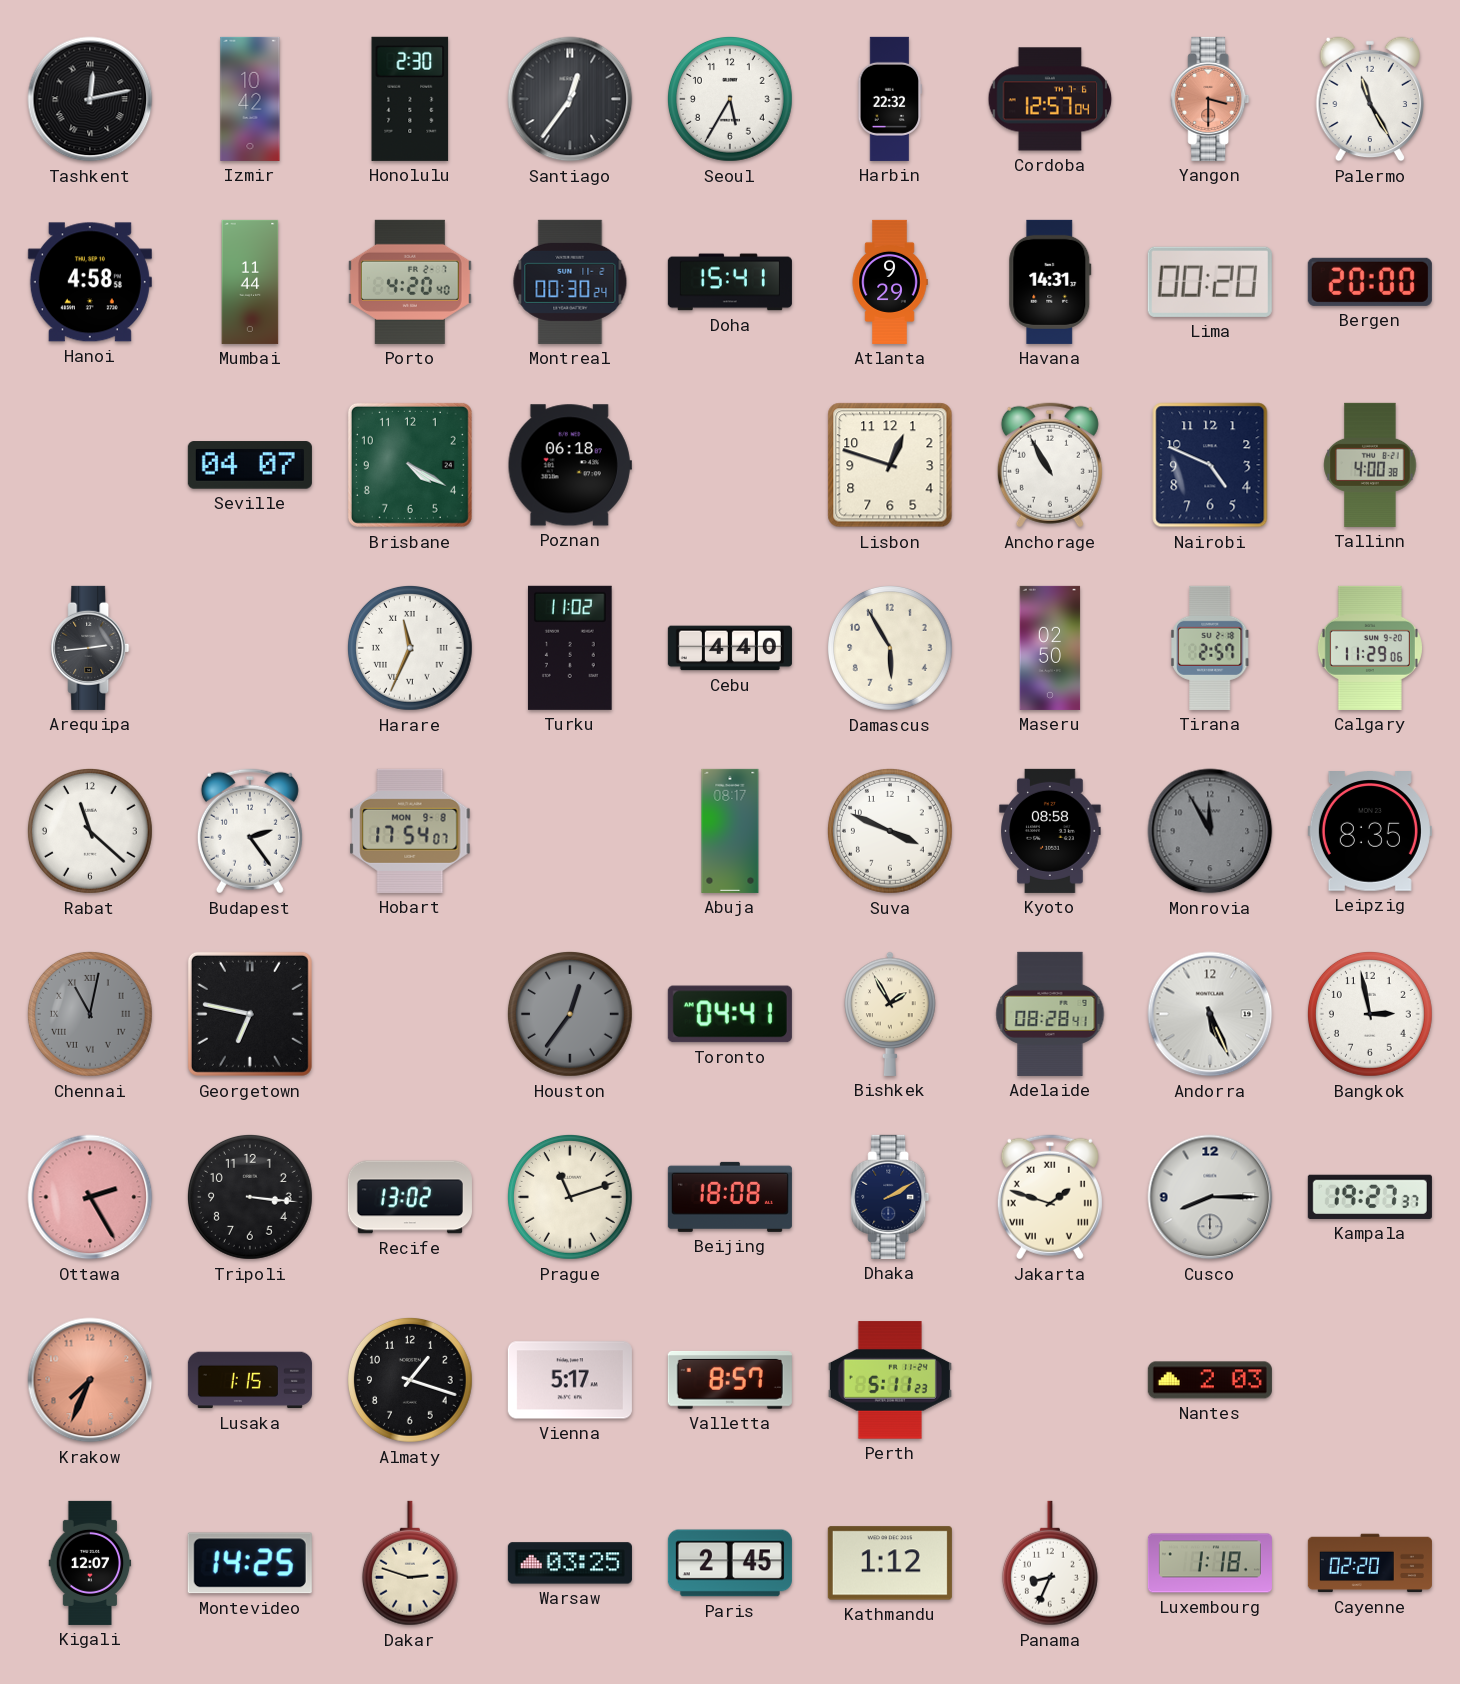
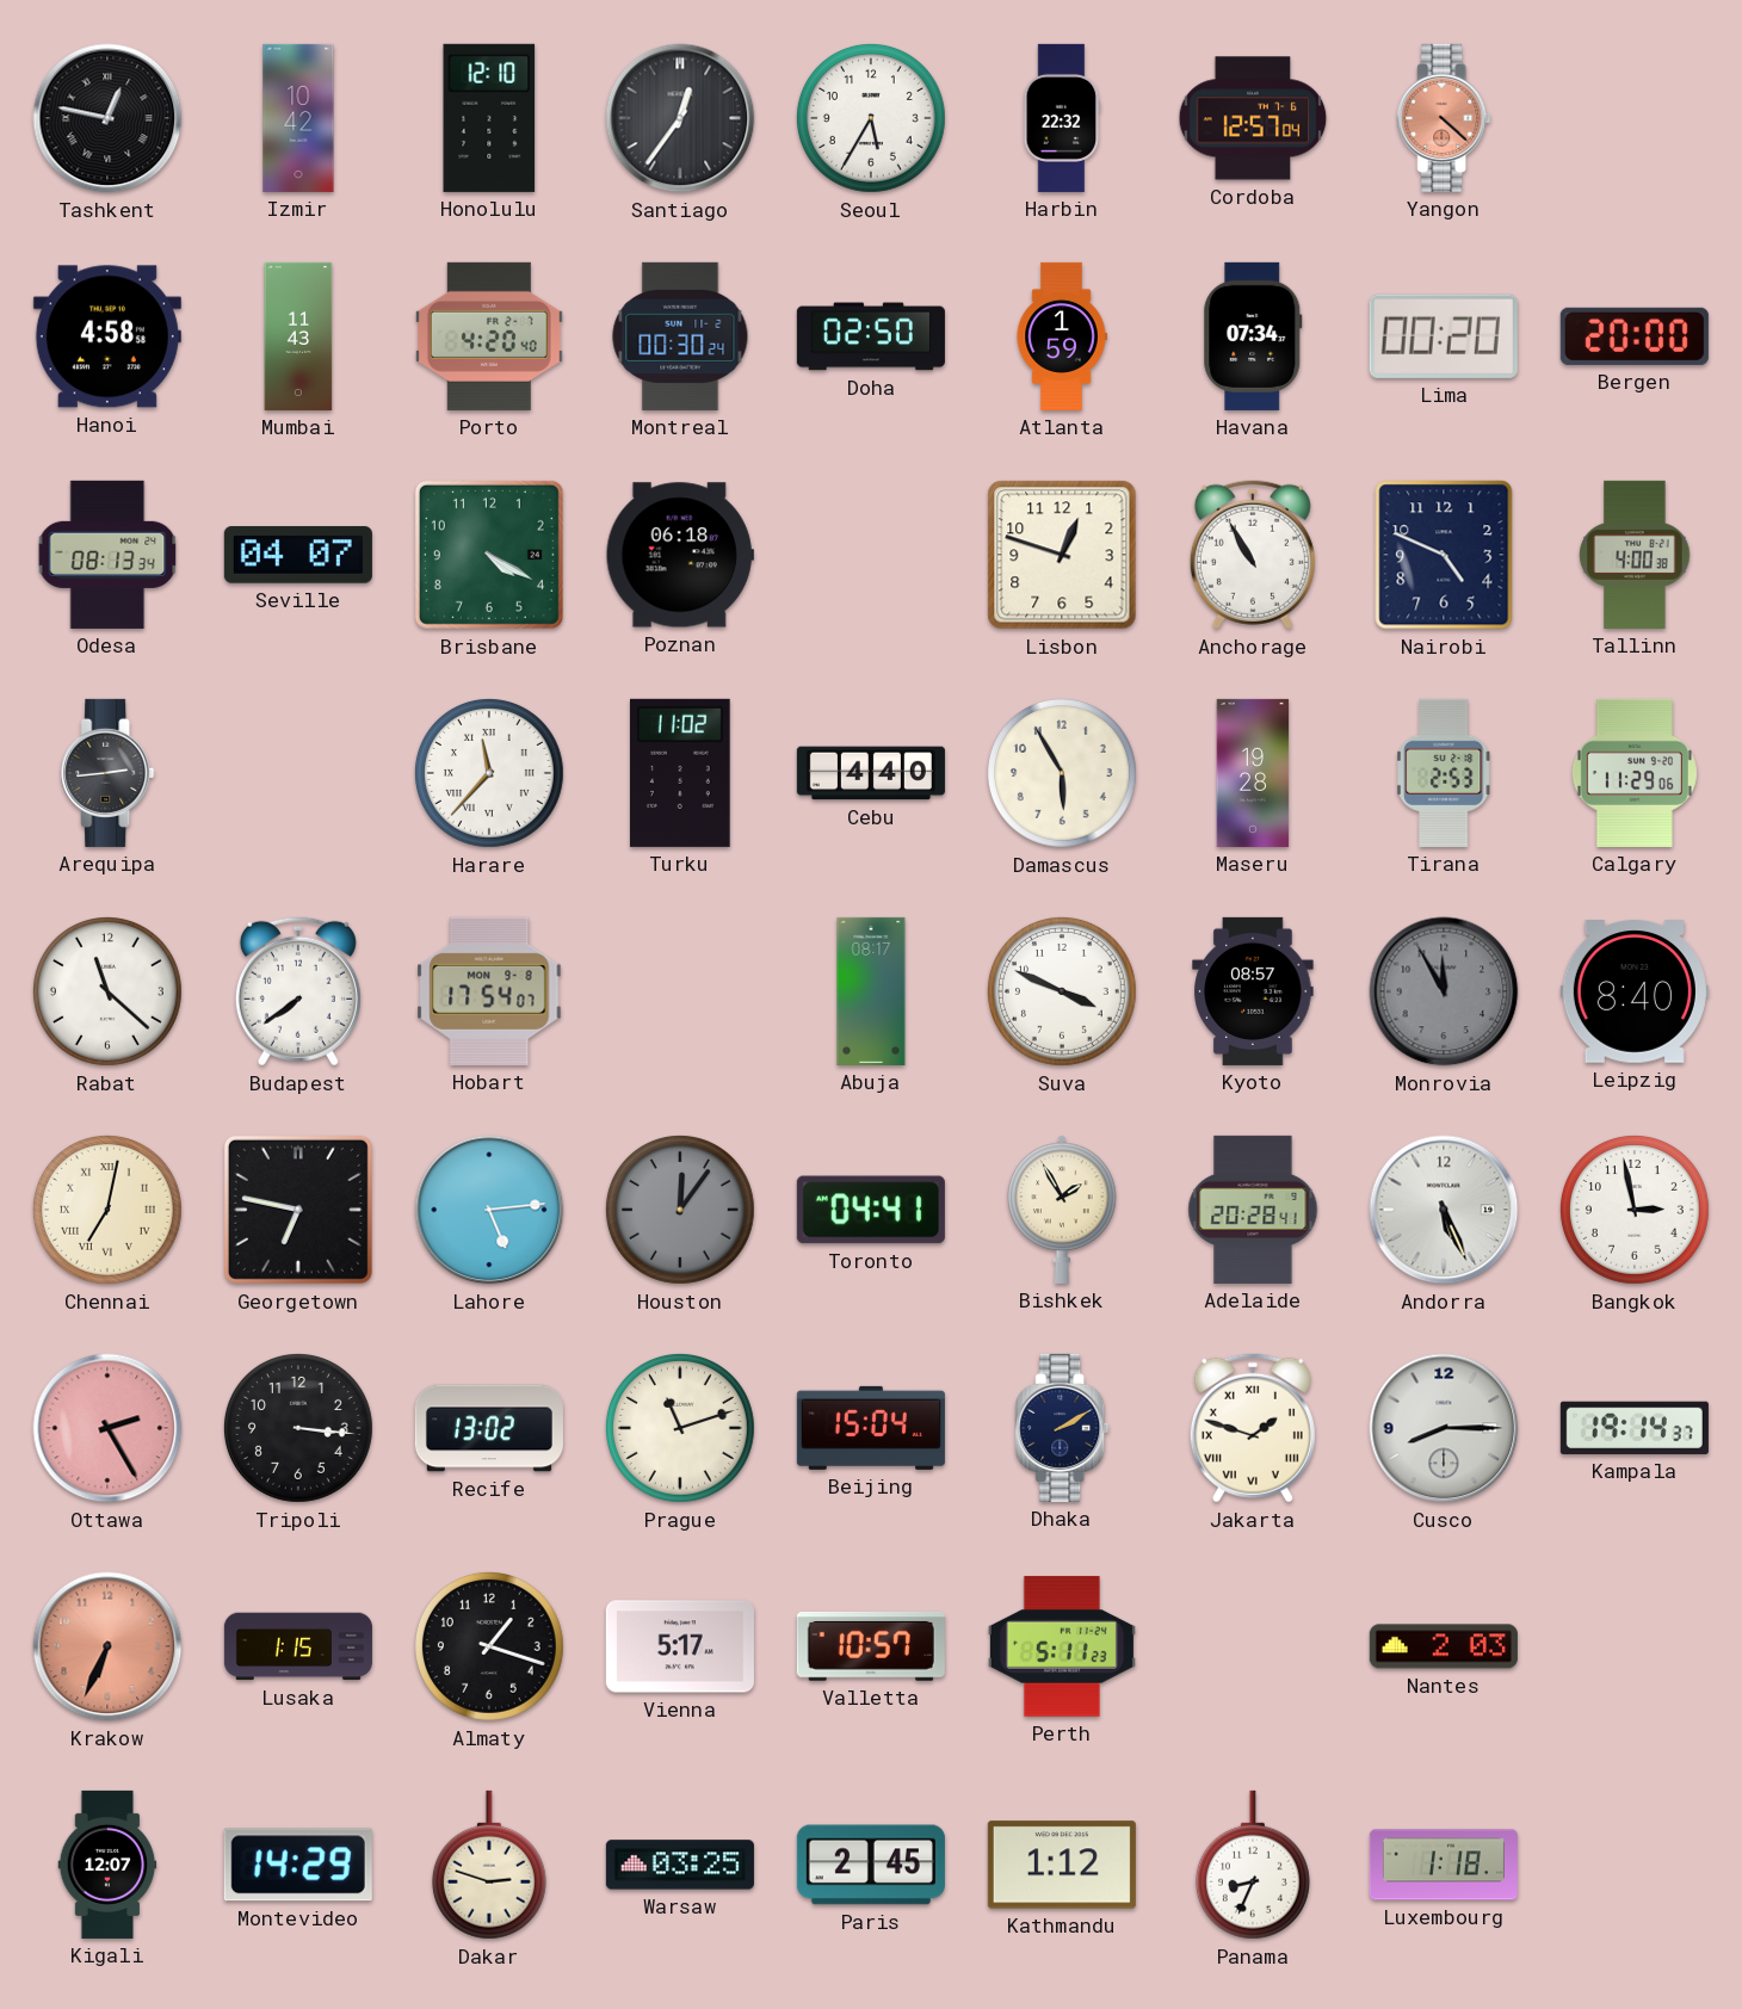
Tashkent: 12:13 -> 12:47 (107, 118)
Honolulu: 2:30 -> 12:10 (489, 118)
Yangon: 3:30 -> 4:22 (1444, 118)
Palermo: 11:25 -> none (1369, 99)
Mumbai: 11:44 -> 11:43 (298, 336)
Doha: 15:41 -> 02:50 (871, 336)
Atlanta: 9:29 -> 1:59 (1062, 336)
Havana: 14:31 -> 07:34 (1253, 336)
Odesa: none -> 08:13 (107, 555)
Harare: 11:34 -> 11:37 (489, 773)
Maseru: 02:50 -> 19:28 (1253, 773)
Tirana: 2:57 -> 2:53 (1445, 773)
Budapest: 2:24 -> 7:39 (298, 991)
Kyoto: 08:58 -> 08:57 (1253, 991)
Leipzig: 8:35 -> 8:40 (1635, 991)
Chennai: 11:02 -> 7:02 (107, 1210)
Chennai dial: grey -> cream (107, 1210)
Lahore: none -> 5:14 (489, 1210)
Houston: 12:36 -> 12:06 (680, 1210)
Adelaide: 08:28 -> 20:28 (1253, 1210)
Beijing: 18:08 -> 15:04 (871, 1428)
Kampala: 19:27 -> 19:14 (1635, 1428)
Krakow: 7:34 -> 6:34 (107, 1646)
Valletta: 8:57 -> 10:57 (871, 1646)
Montevideo: 14:25 -> 14:29 (298, 1865)
Cayenne: 02:20 -> none (1370, 1563)
